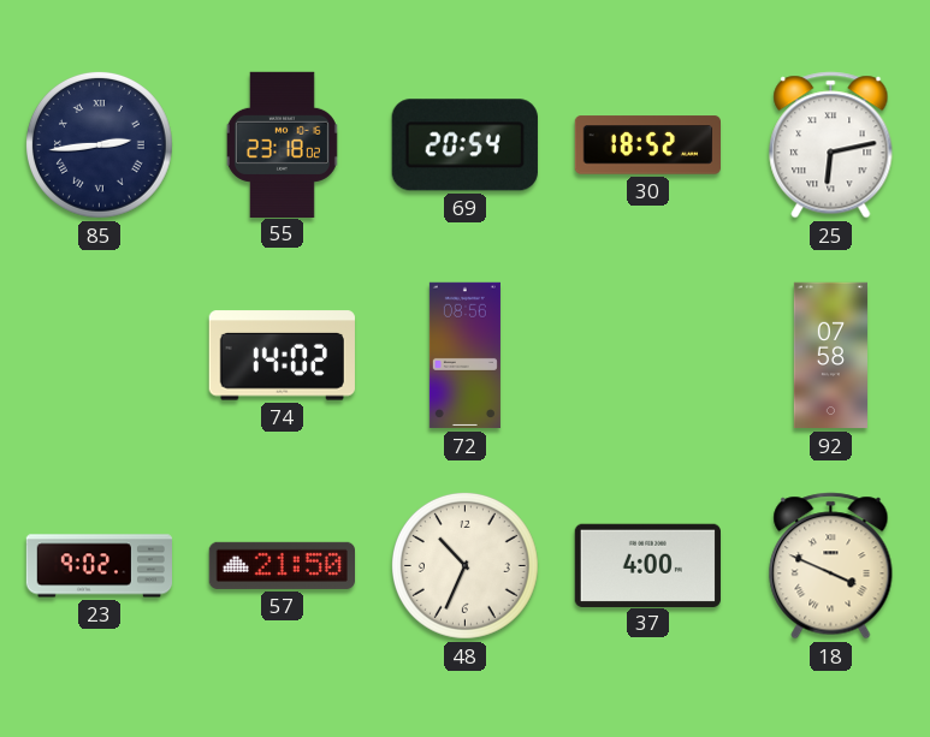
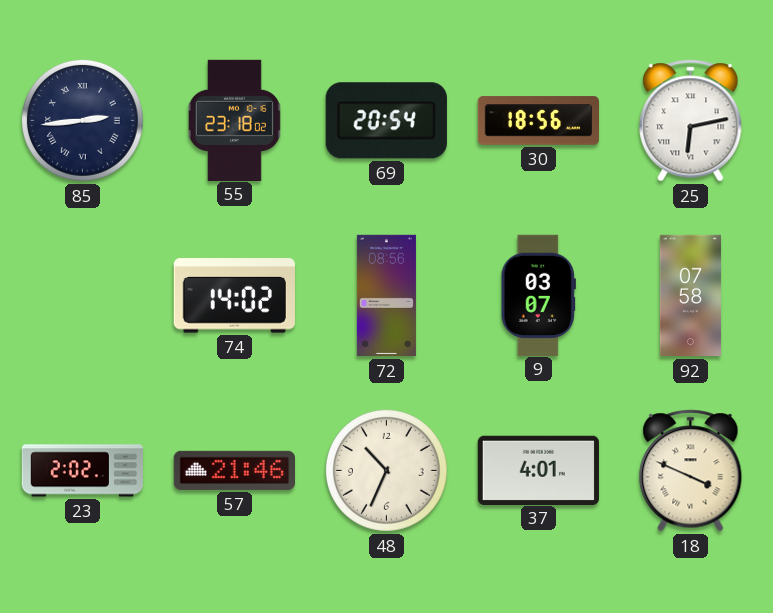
30: 18:52 -> 18:56 (538, 121)
9: none -> 03:07 (538, 295)
23: 9:02 -> 2:02 (83, 471)
57: 21:50 -> 21:46 (234, 470)
37: 4:00 -> 4:01 (538, 470)
